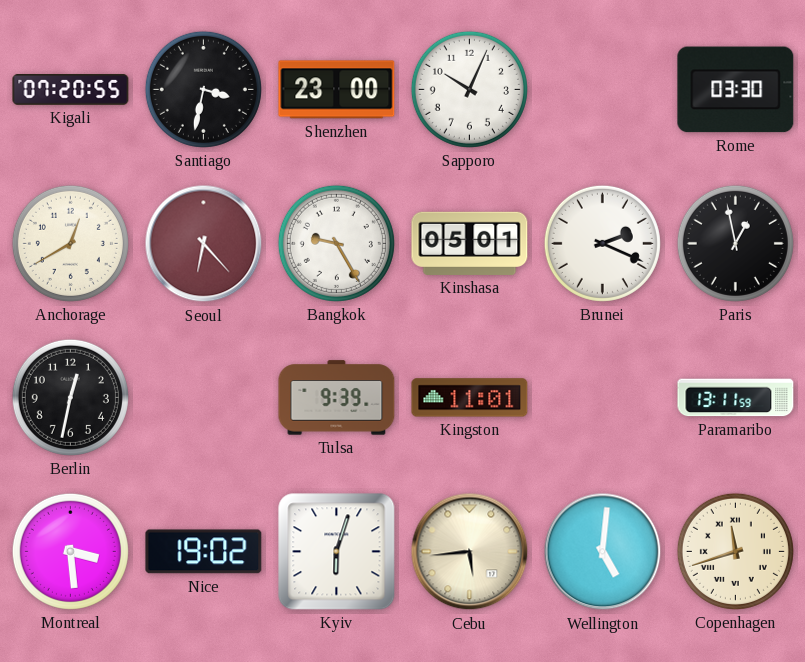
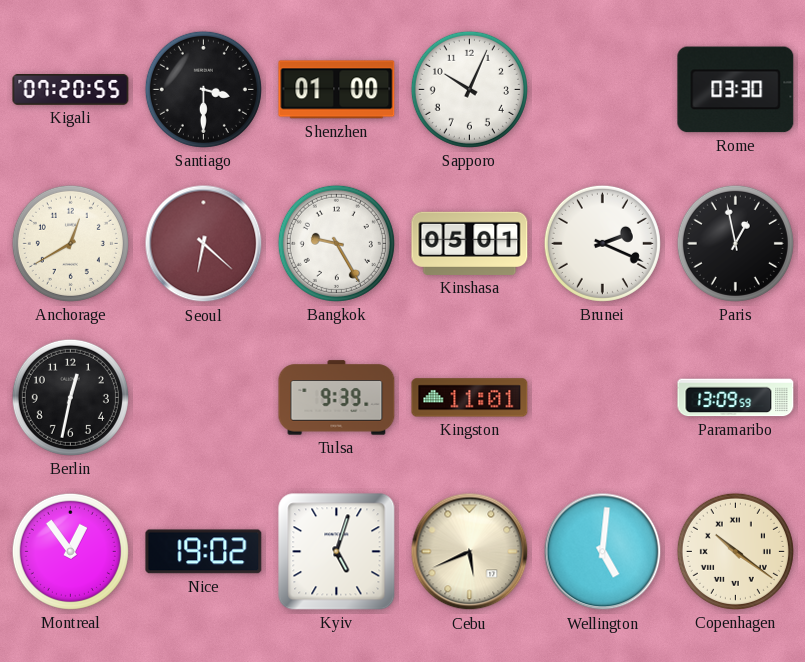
Santiago: 3:32 -> 3:30 (203, 89)
Shenzhen: 23:00 -> 01:00 (337, 90)
Seoul: 6:23 -> 6:22 (204, 244)
Paramaribo: 13:11 -> 13:09 (736, 398)
Montreal: 3:29 -> 12:54 (70, 551)
Kyiv: 6:03 -> 5:03 (337, 552)
Cebu: 5:44 -> 5:41 (470, 552)
Copenhagen: 11:42 -> 10:21 (735, 551)
